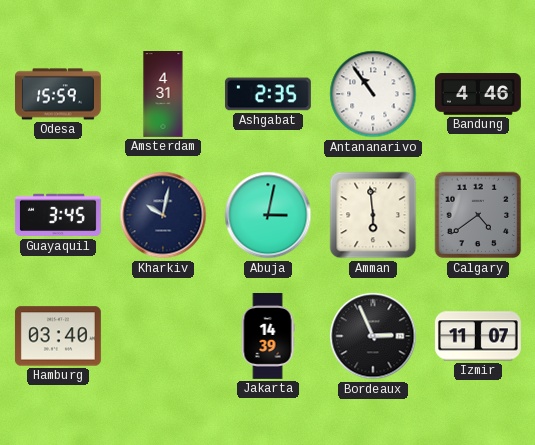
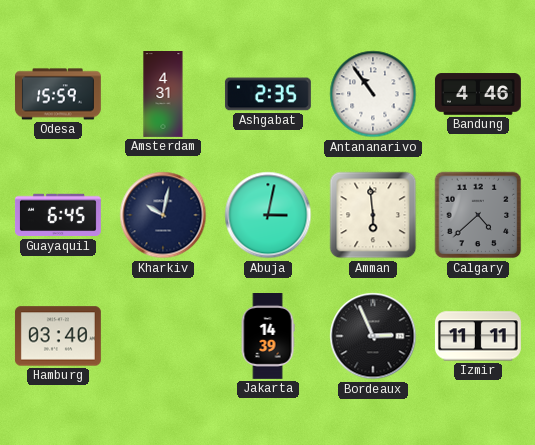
Guayaquil: 3:45 -> 6:45 (58, 215)
Calgary: 4:39 -> 4:38 (478, 215)
Izmir: 11:07 -> 11:11 (478, 336)
